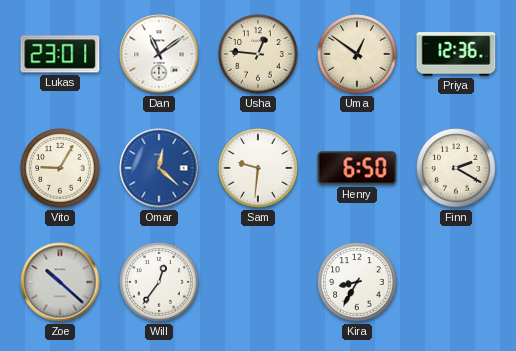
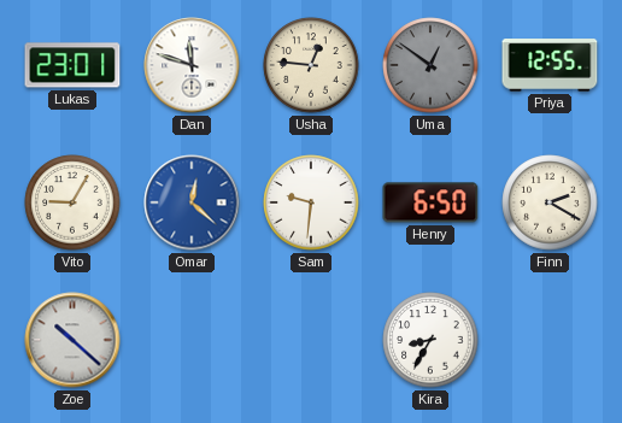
Dan: 11:09 -> 11:48 (192, 65)
Uma dial: cream -> grey (430, 65)
Priya: 12:36 -> 12:55 (550, 65)
Will: 12:36 -> none (159, 282)
